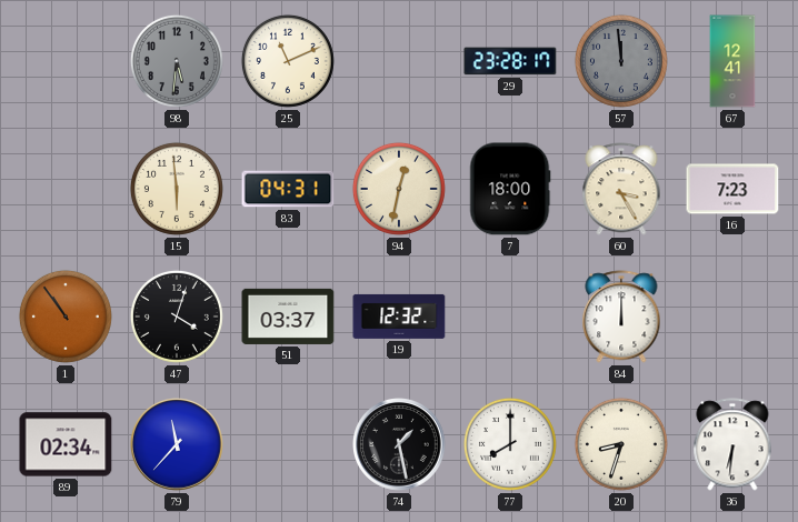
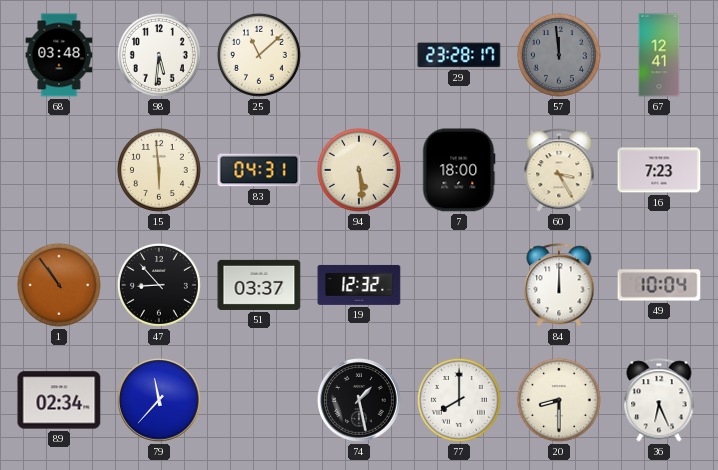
68: none -> 03:48 (59, 55)
98 dial: grey -> white (159, 55)
25: 11:11 -> 11:08 (259, 55)
94: 12:32 -> 5:29 (359, 170)
47: 4:03 -> 8:53 (159, 285)
49: none -> 10:04 (659, 285)
20: 8:33 -> 8:30 (559, 400)
36: 6:31 -> 6:26 (659, 400)
